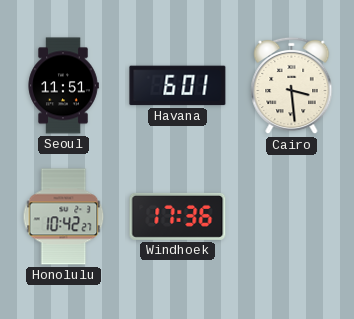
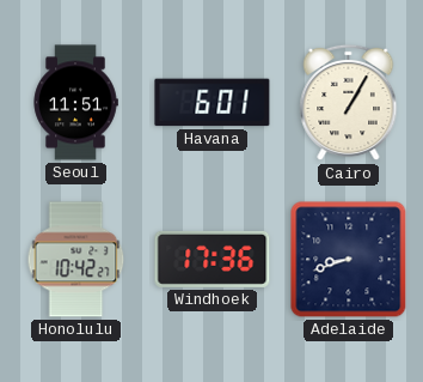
Cairo: 3:29 -> 1:05 (349, 103)
Adelaide: none -> 8:42 (349, 260)
